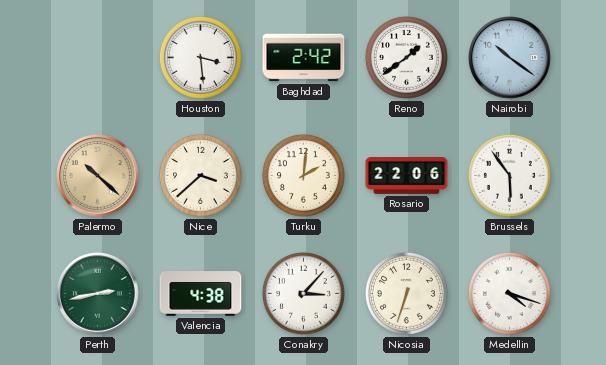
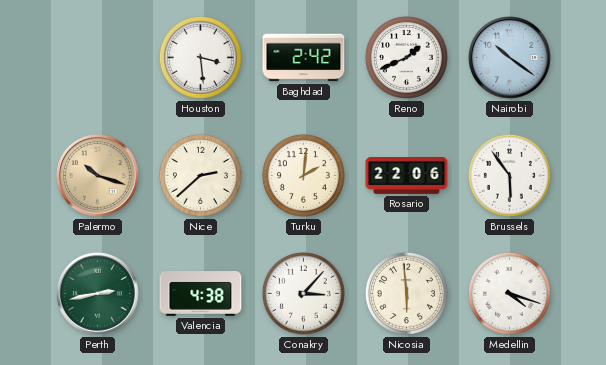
Reno: 1:39 -> 1:41 (406, 57)
Palermo: 10:22 -> 10:18 (98, 176)
Nice: 3:38 -> 2:38 (200, 175)
Nicosia: 6:33 -> 5:59 (406, 293)
